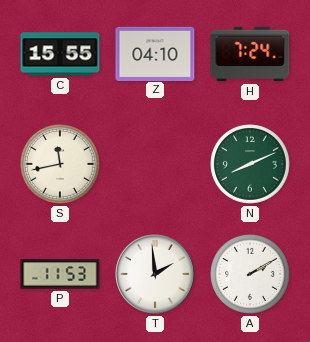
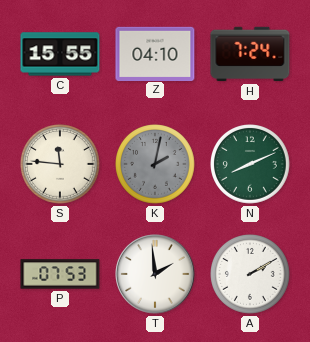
S: 11:43 -> 11:46 (61, 165)
K: none -> 2:02 (156, 165)
P: 11:53 -> 07:53 (60, 274)
